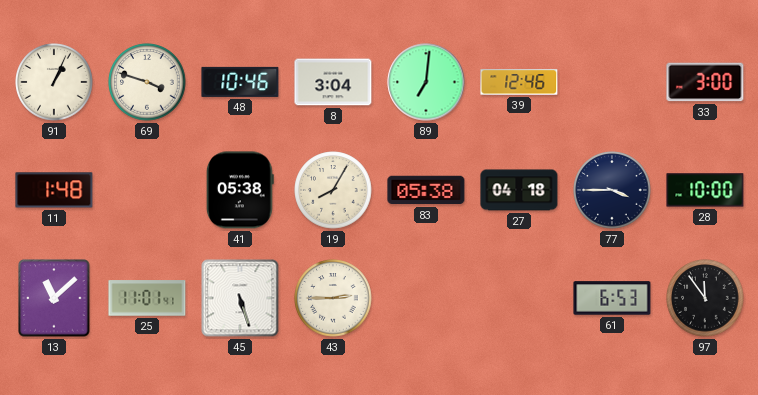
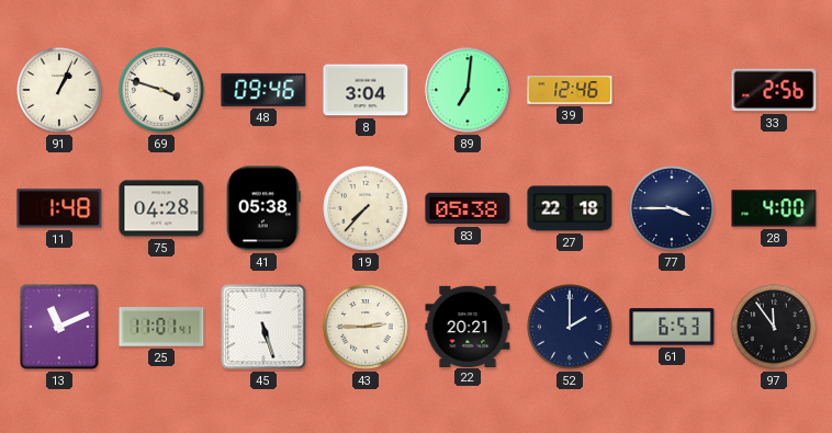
48: 10:46 -> 09:46 (263, 90)
33: 3:00 -> 2:56 (774, 90)
75: none -> 04:28 (161, 208)
19: 8:05 -> 7:37 (366, 208)
27: 04:18 -> 22:18 (570, 208)
28: 10:00 -> 4:00 (774, 208)
13: 11:08 -> 11:11 (59, 327)
22: none -> 20:21 (468, 326)
52: none -> 2:00 (570, 327)
